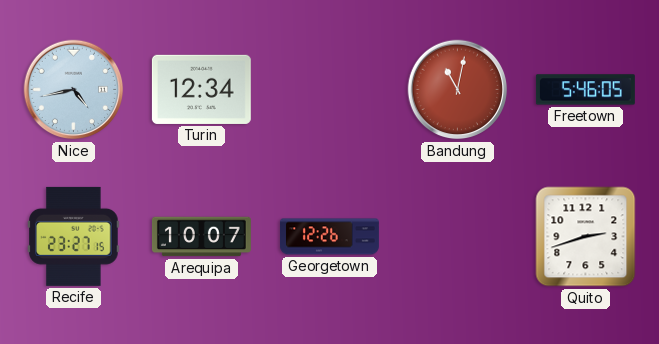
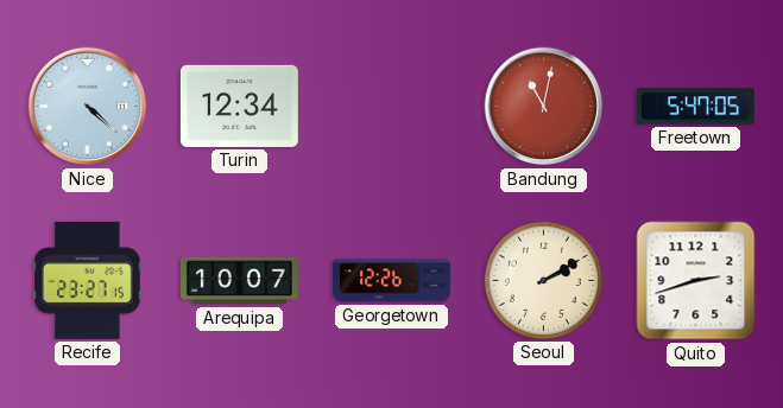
Nice: 4:43 -> 4:22 (88, 107)
Freetown: 5:46 -> 5:47 (695, 107)
Seoul: none -> 2:10 (543, 280)
